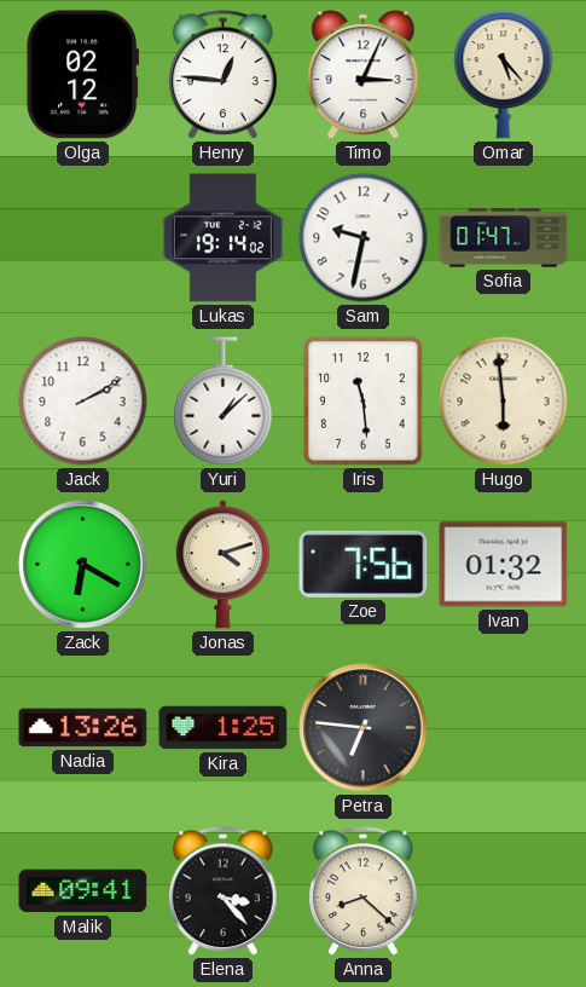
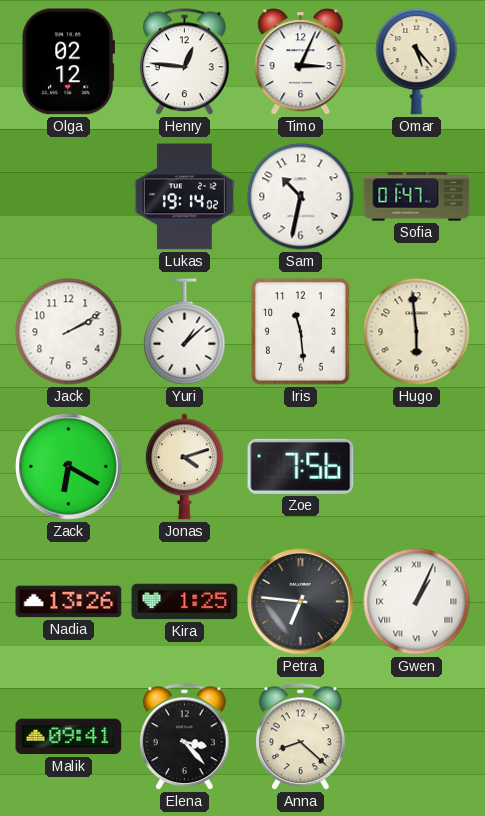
Sam: 9:32 -> 10:32 (301, 197)
Ivan: 01:32 -> none (504, 565)
Gwen: none -> 1:04 (417, 602)
